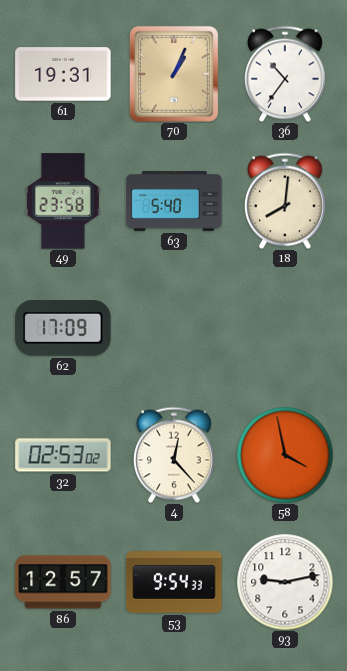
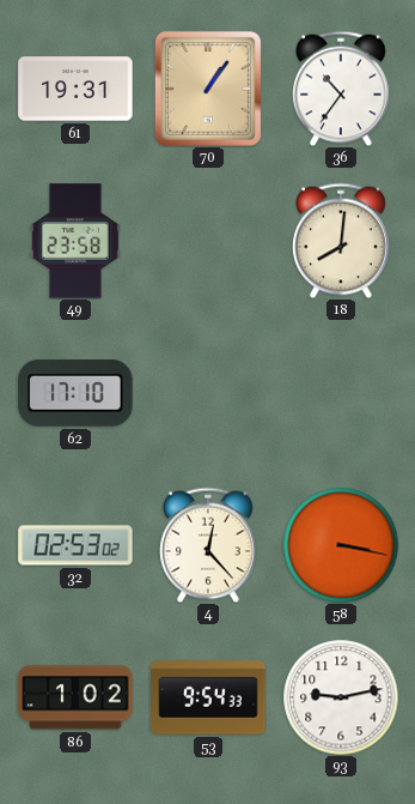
70: 1:04 -> 1:06 (208, 89)
63: 5:40 -> none (174, 201)
62: 17:09 -> 17:10 (75, 394)
58: 3:58 -> 3:17 (341, 545)
86: 12:57 -> 1:02 (75, 697)
